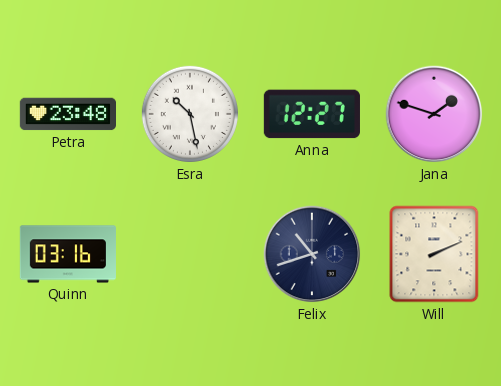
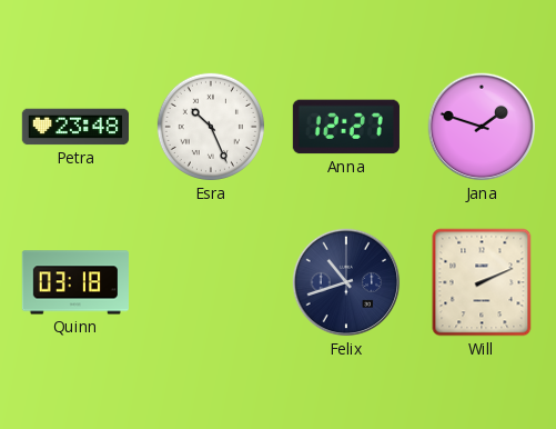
Esra: 10:28 -> 10:26 (211, 127)
Quinn: 03:16 -> 03:18 (75, 282)
